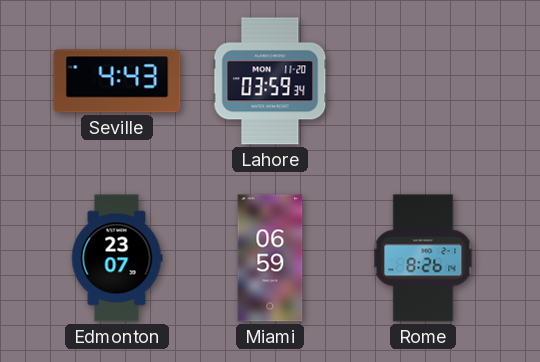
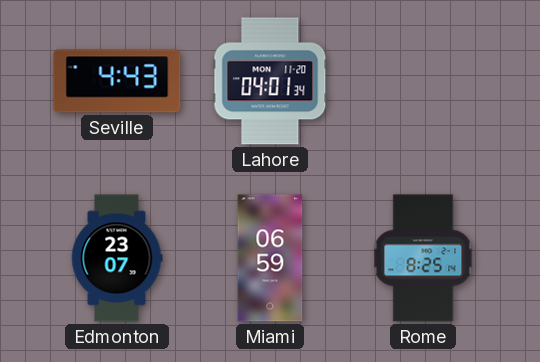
Lahore: 03:59 -> 04:01 (270, 81)
Rome: 8:26 -> 8:25 (423, 258)
